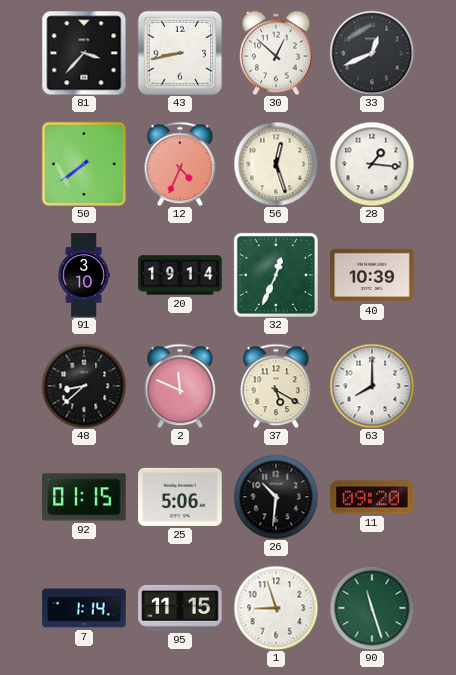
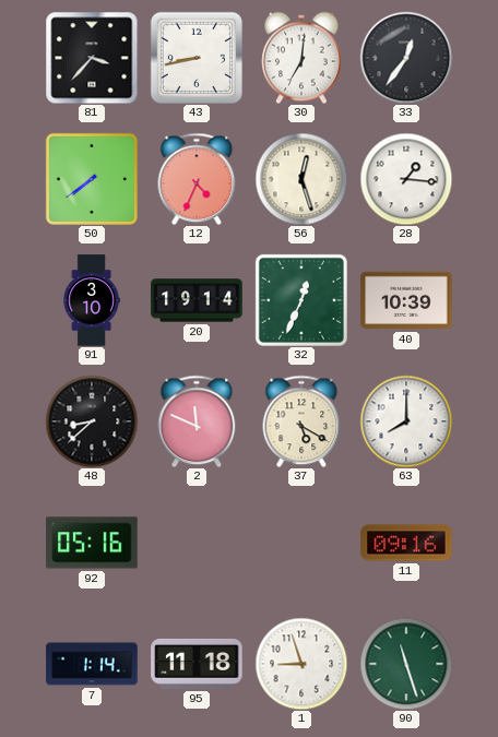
30: 12:52 -> 7:01 (301, 58)
33: 12:41 -> 12:36 (406, 58)
92: 01:15 -> 05:16 (92, 543)
25: 5:06 -> none (180, 497)
26: 10:31 -> none (276, 497)
11: 09:20 -> 09:16 (406, 543)
95: 11:15 -> 11:18 (197, 664)
